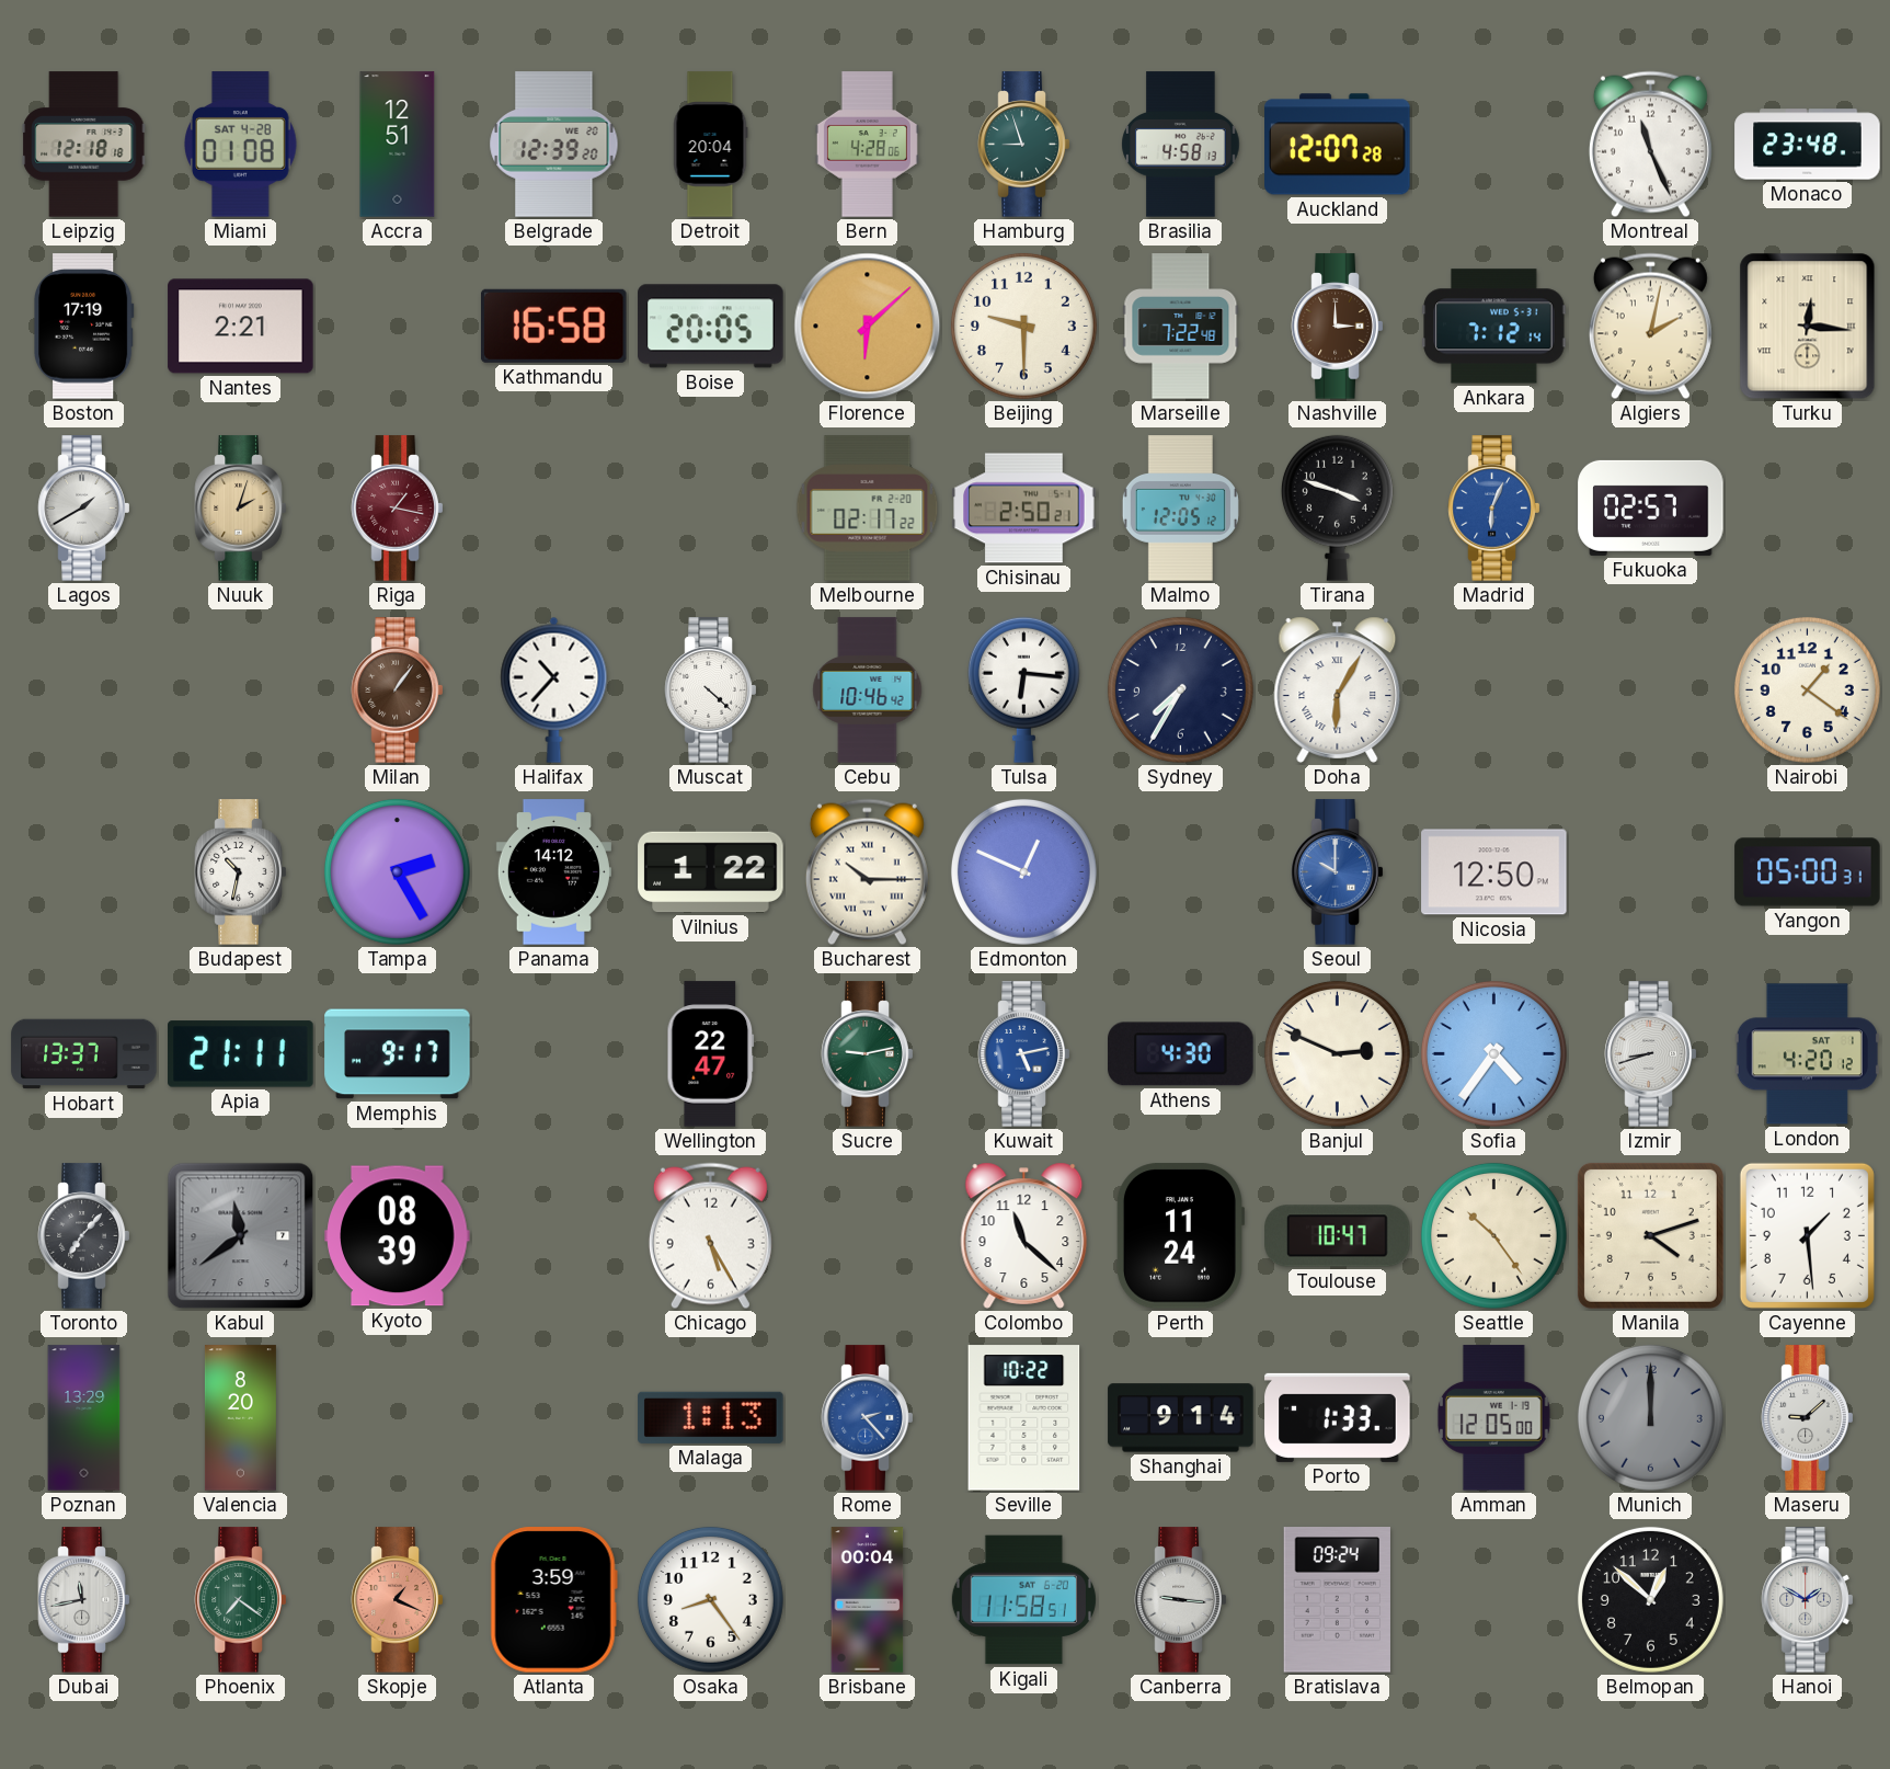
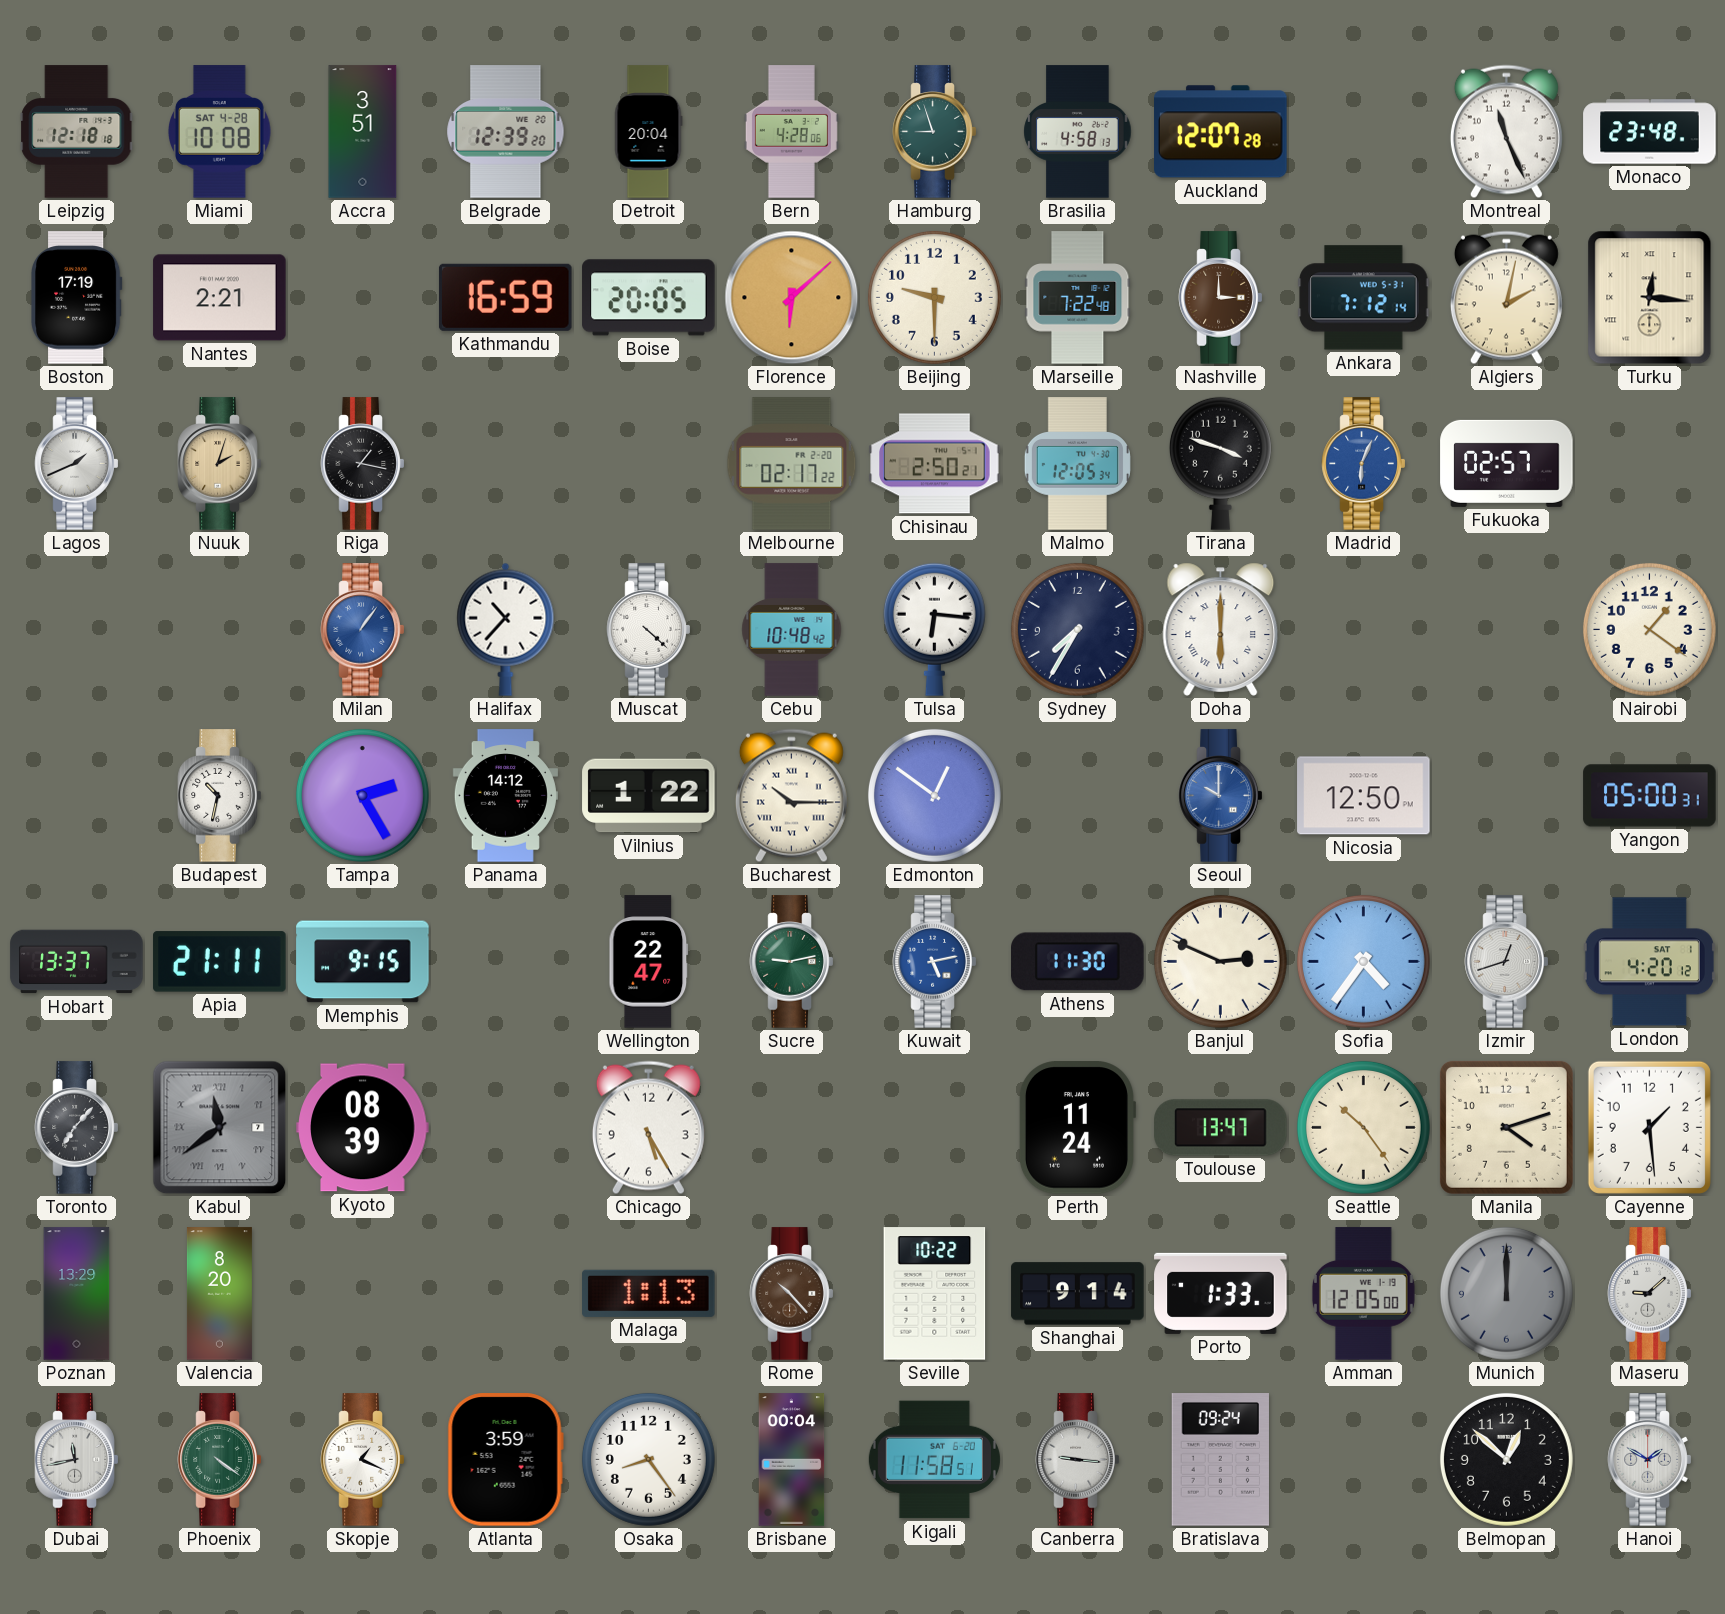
Miami: 01:08 -> 10:08 (220, 132)
Accra: 12:51 -> 3:51 (363, 132)
Kathmandu: 16:58 -> 16:59 (505, 297)
Lagos: 1:40 -> 1:41 (77, 464)
Riga dial: burgundy -> black (363, 464)
Malmo: 12:05:12 -> 12:05:34 (1077, 464)
Milan dial: brown -> blue (363, 630)
Cebu: 10:46 -> 10:48 (792, 630)
Doha: 6:05 -> 6:00 (1221, 629)
Edmonton: 12:49 -> 12:51 (934, 795)
Memphis: 9:17 -> 9:15 (363, 962)
Athens: 4:30 -> 11:30 (1078, 962)
Izmir: 8:42 -> 12:42 (1507, 962)
Kabul numerals: Arabic -> Roman (220, 1128)
Colombo: 11:22 -> none (1024, 1235)
Toulouse: 10:47 -> 13:47 (1221, 1128)
Rome: 2:23 -> 10:23 (792, 1294)
Rome dial: blue -> brown (792, 1294)
Phoenix: 7:21 -> 4:21 (220, 1460)
Skopje dial: salmon -> white (363, 1460)
